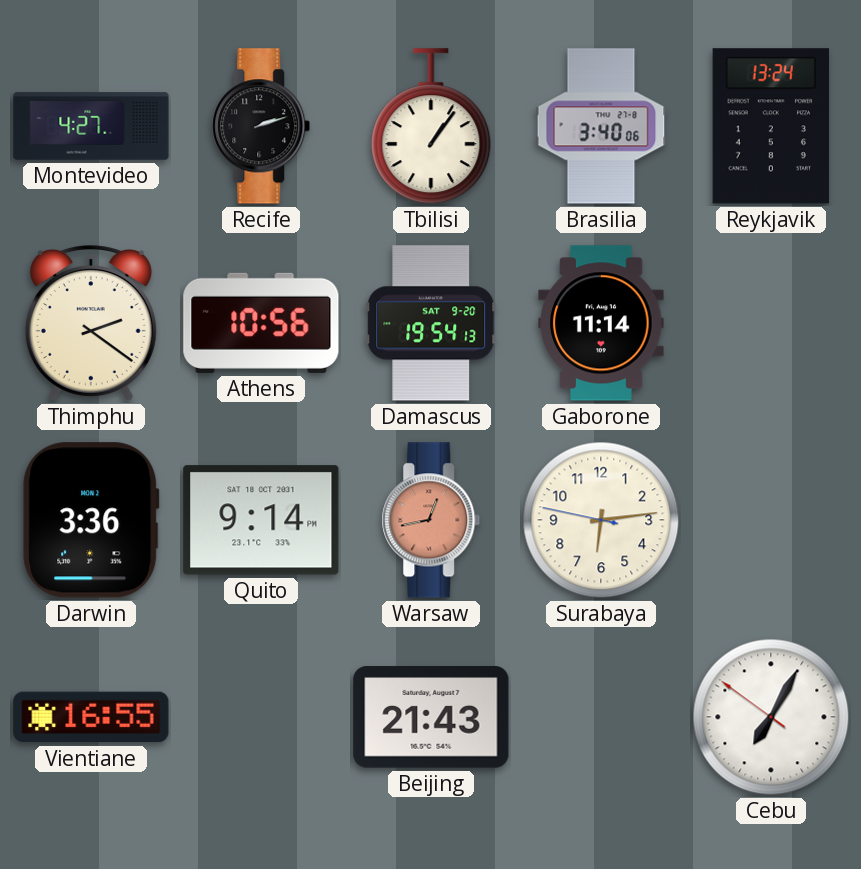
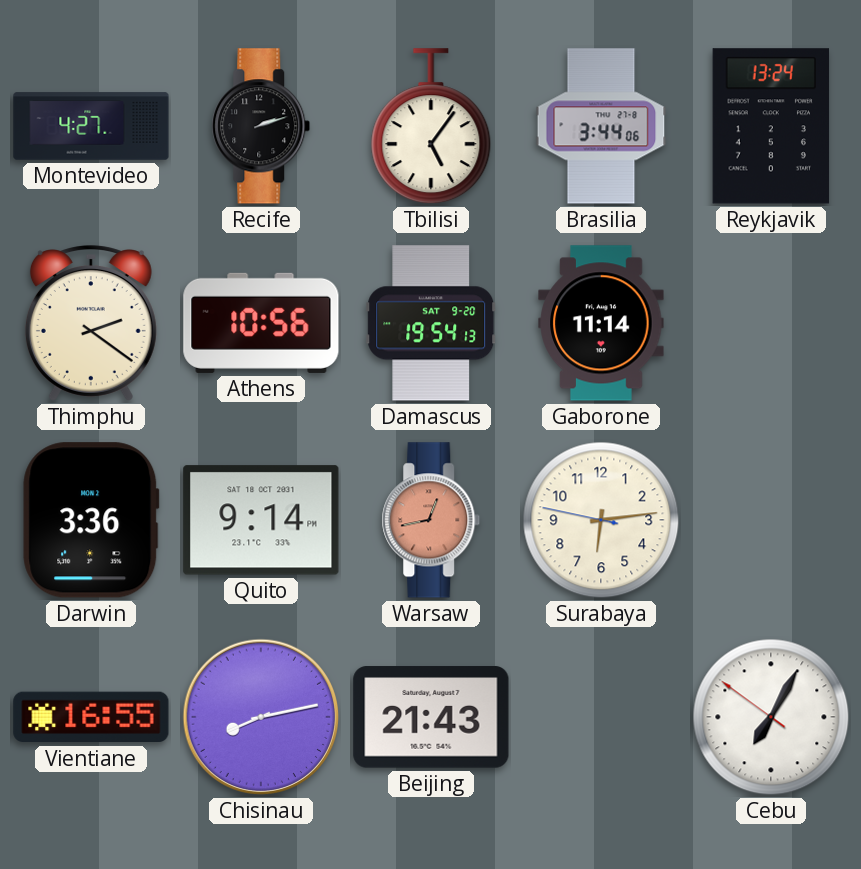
Tbilisi: 1:06 -> 5:06 (431, 127)
Brasilia: 3:40 -> 3:44 (601, 126)
Chisinau: none -> 8:13 (261, 717)
